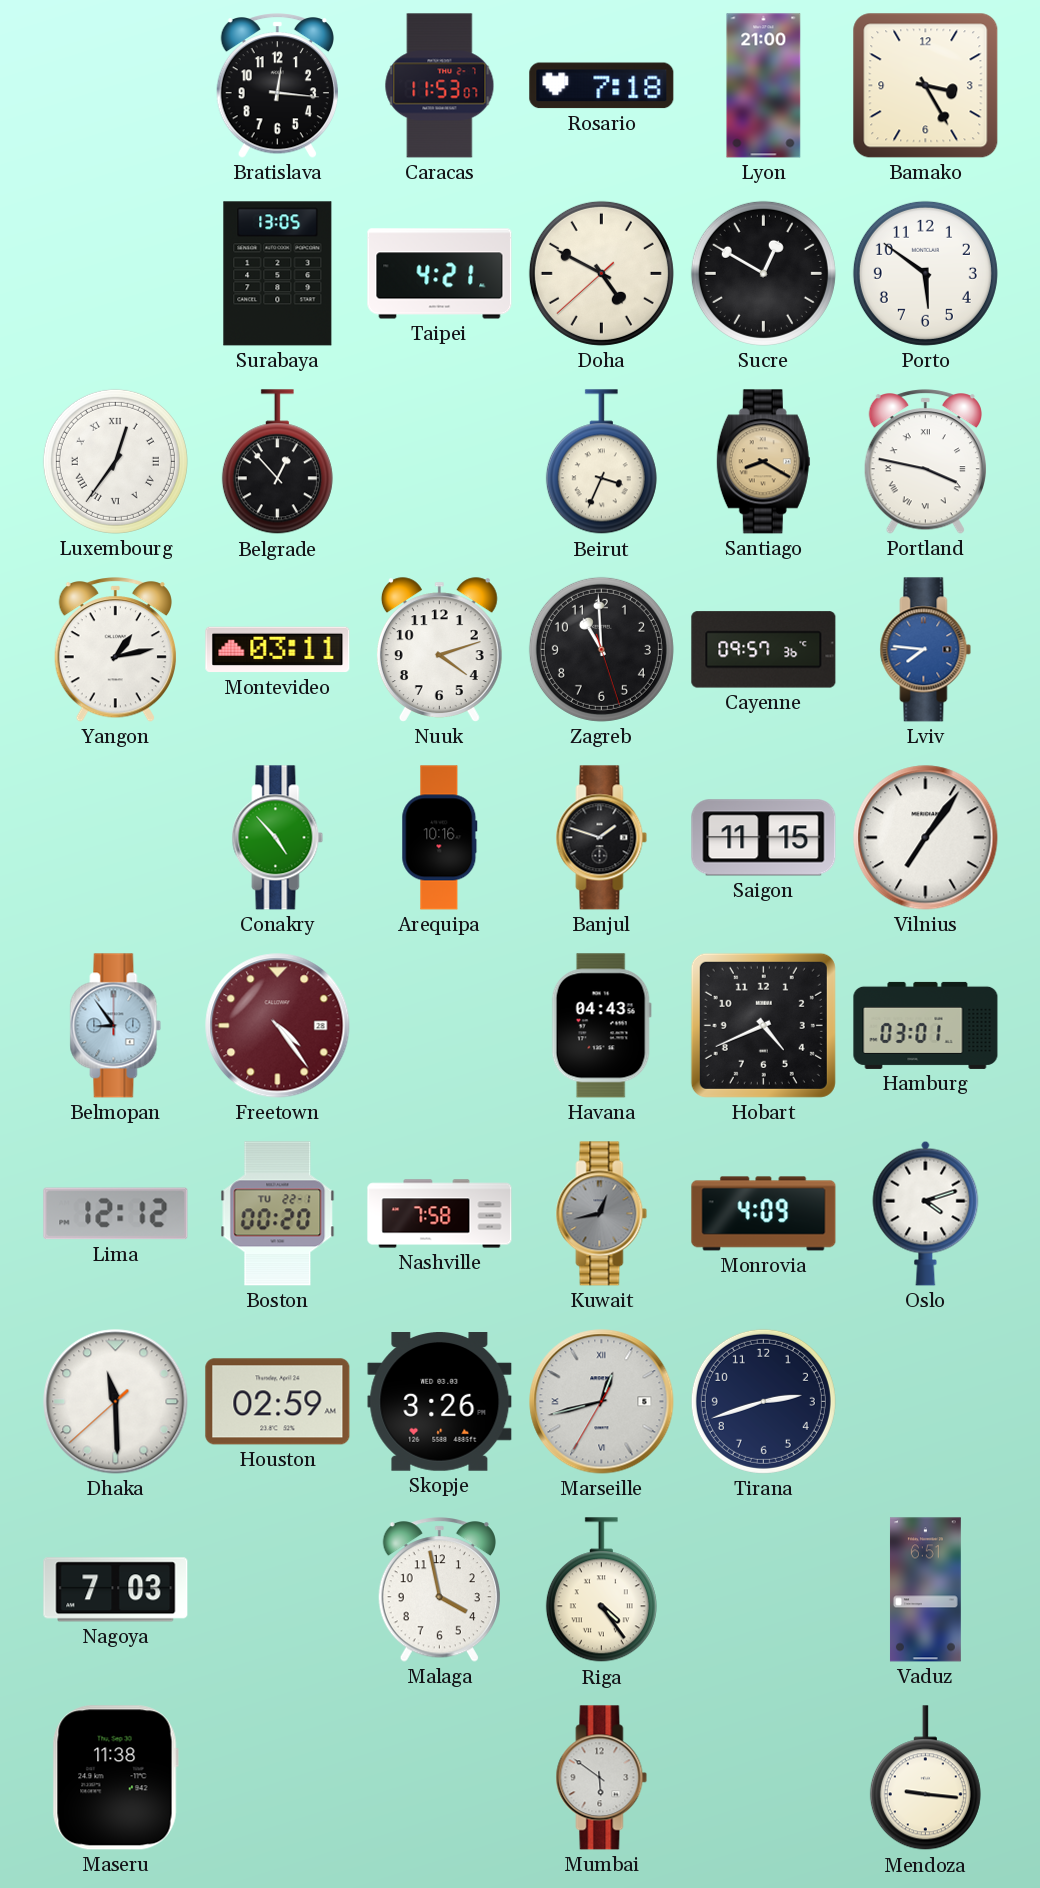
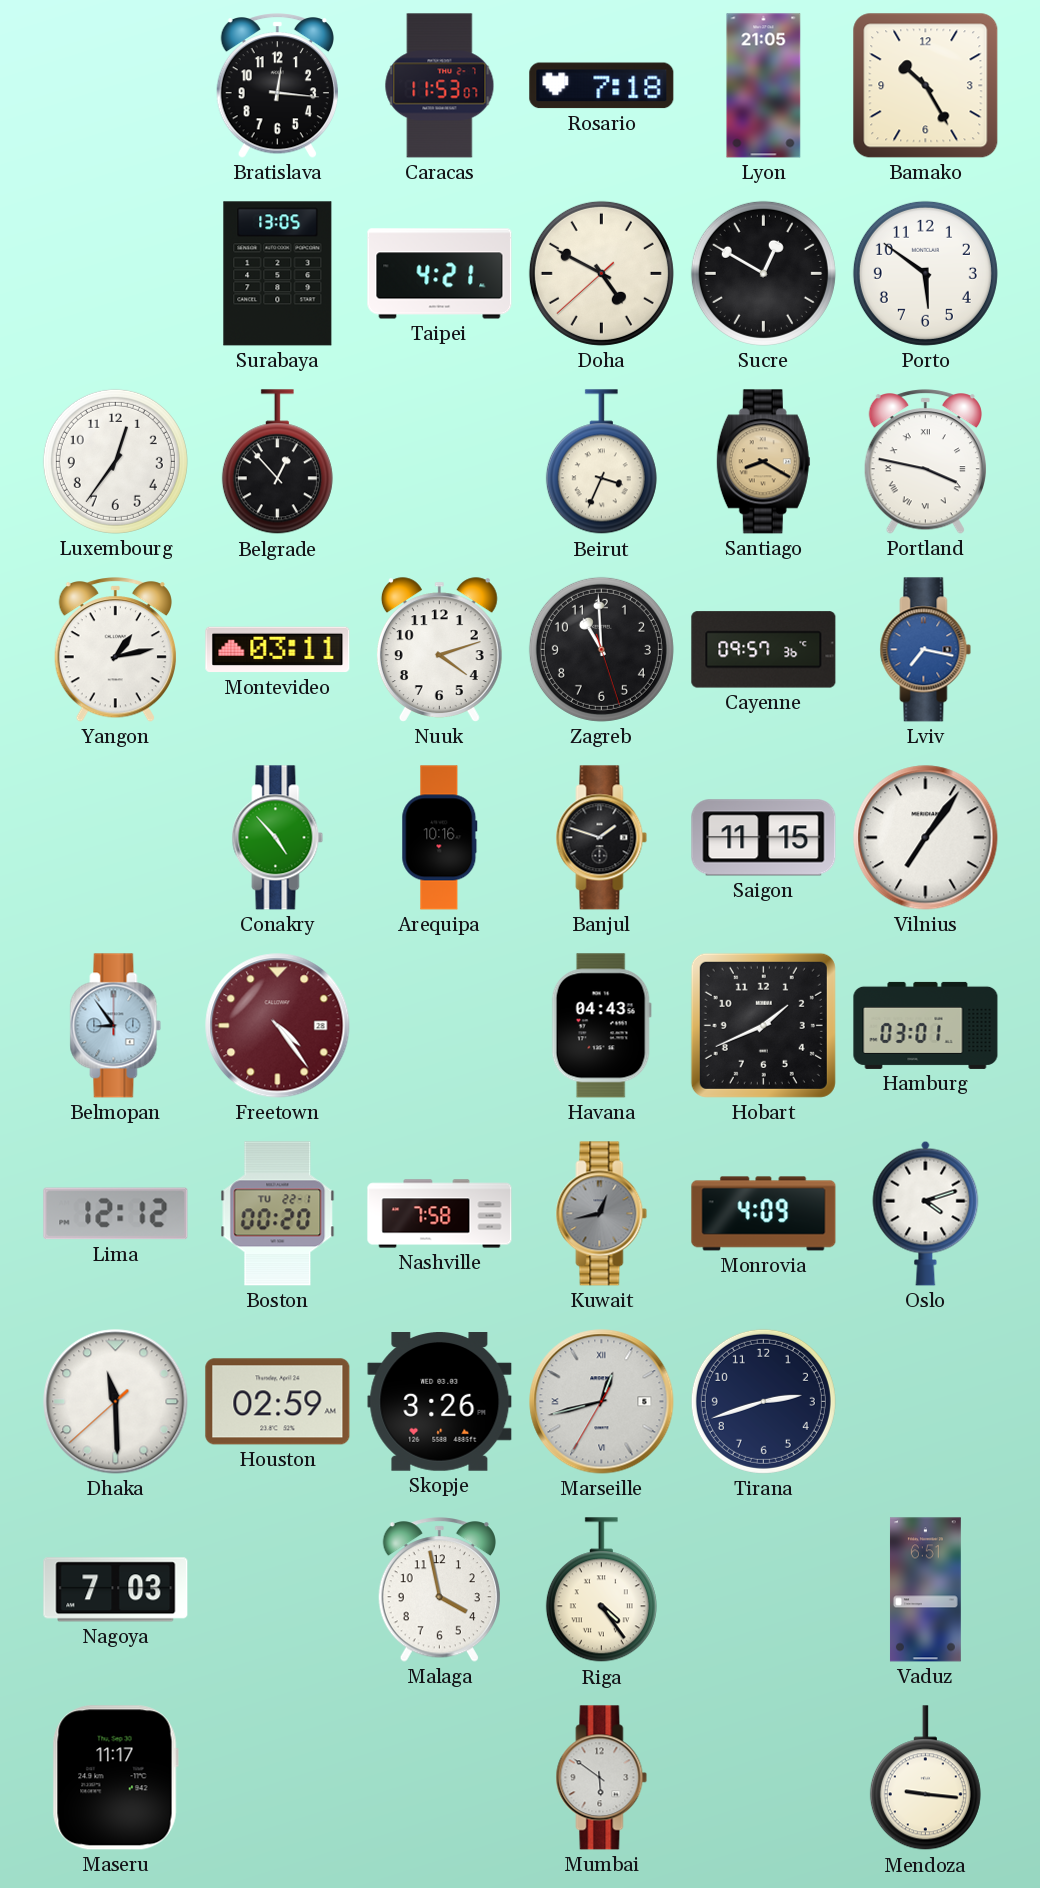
Lyon: 21:00 -> 21:05 (764, 86)
Bamako: 3:25 -> 10:25 (926, 86)
Luxembourg numerals: Roman -> Arabic (115, 461)
Lviv: 7:46 -> 7:17 (926, 650)
Hobart: 4:41 -> 1:41 (763, 1025)
Maseru: 11:38 -> 11:17 (115, 1778)
